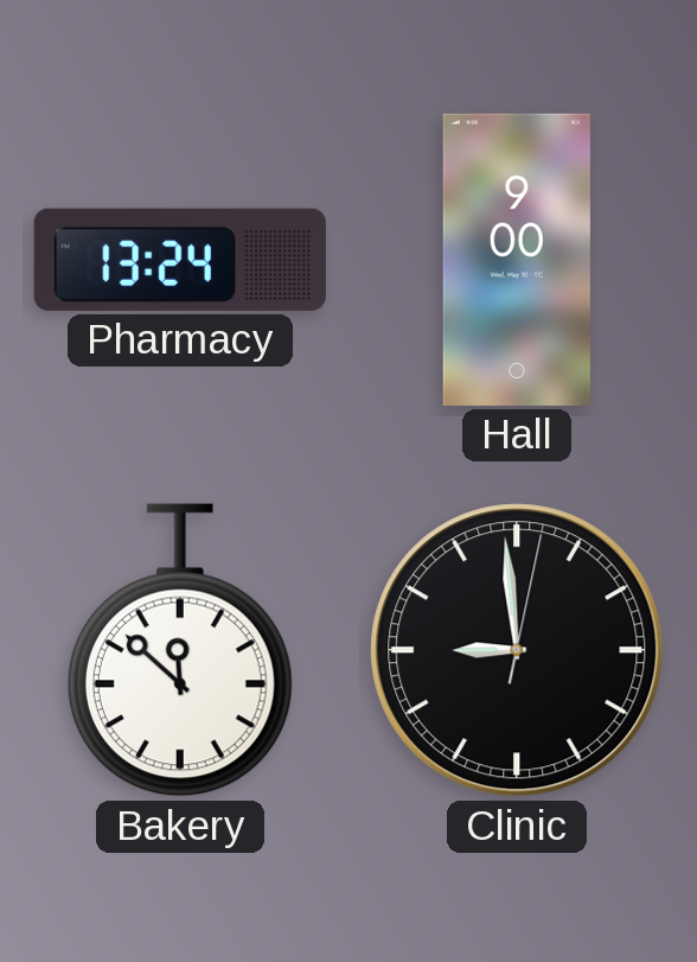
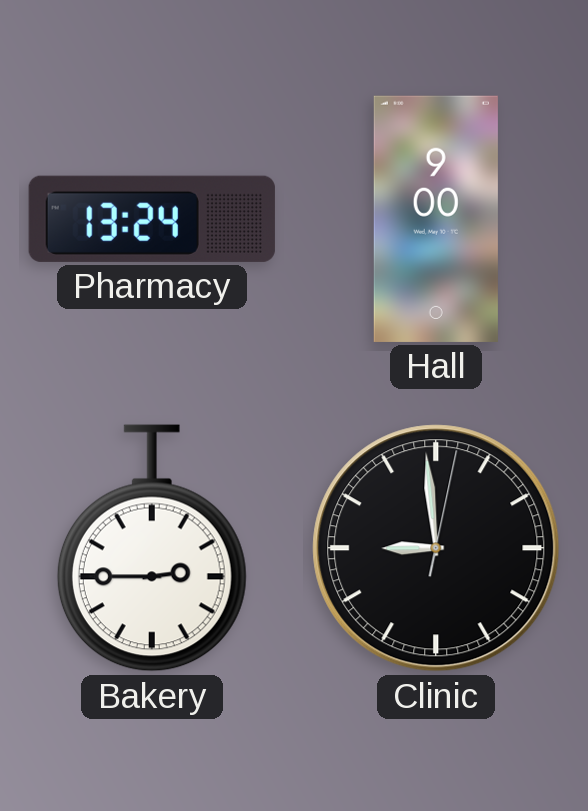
Bakery: 11:52 -> 2:45 (152, 548)
